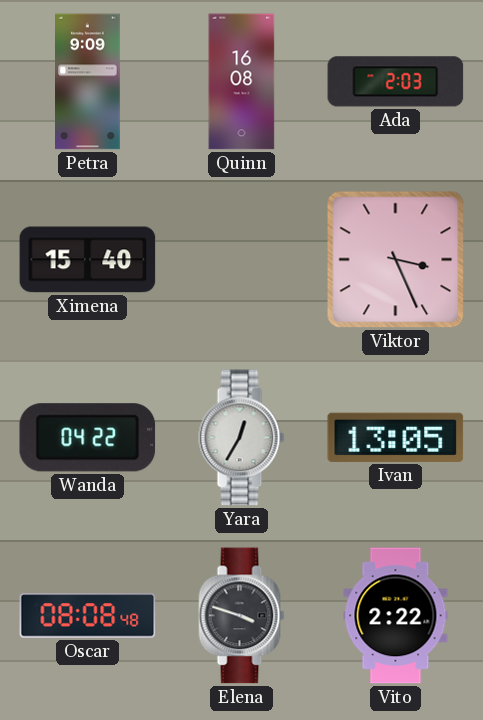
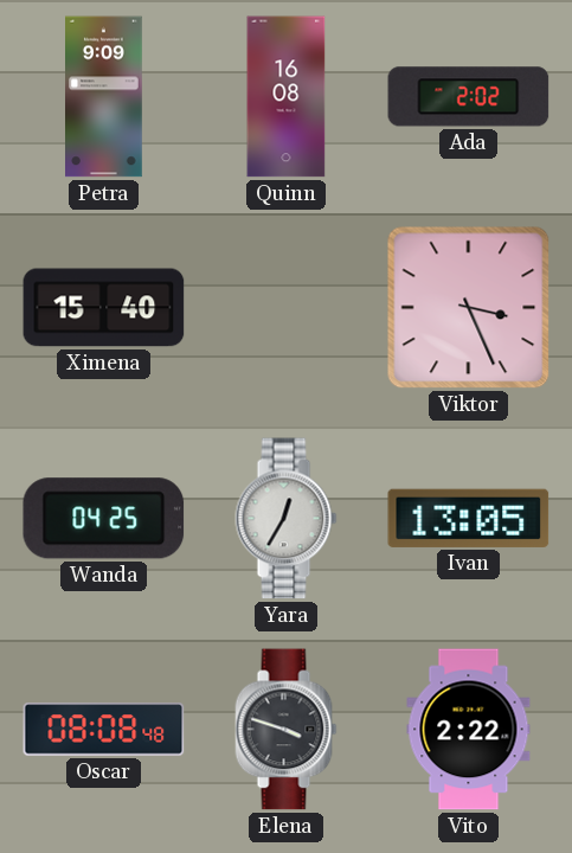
Ada: 2:03 -> 2:02 (469, 97)
Wanda: 04:22 -> 04:25 (104, 519)
